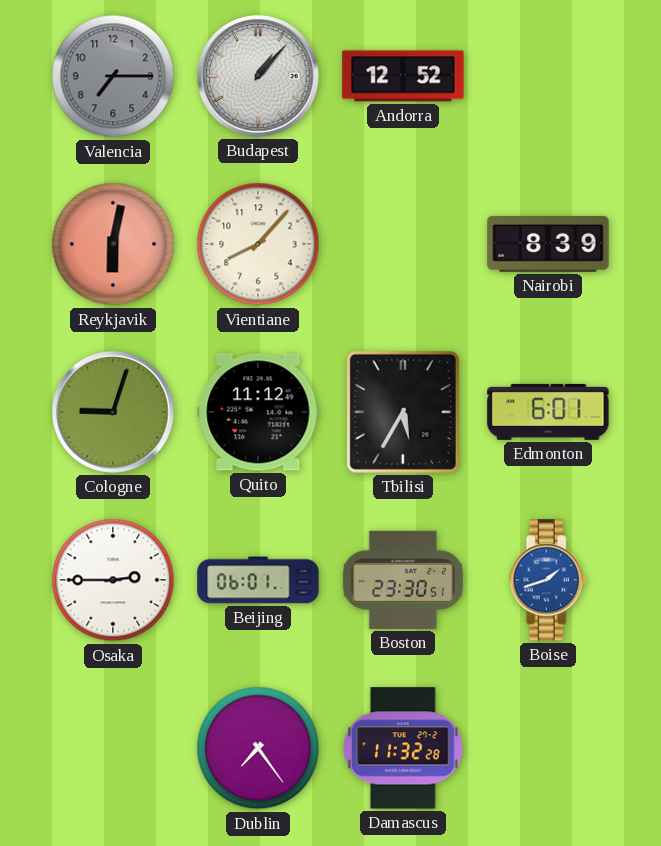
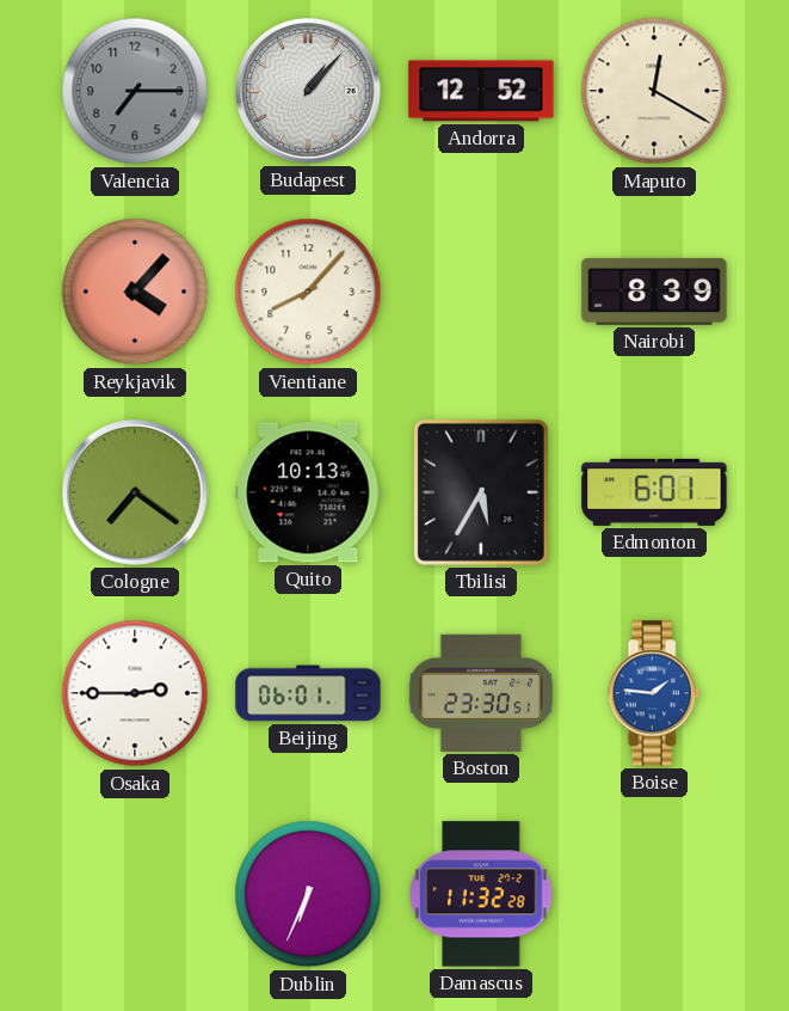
Maputo: none -> 12:20 (654, 91)
Reykjavik: 6:02 -> 4:07 (135, 292)
Cologne: 9:03 -> 7:21 (136, 494)
Quito: 11:12 -> 10:13 (308, 492)
Boise: 1:42 -> 1:46 (654, 693)
Dublin: 7:24 -> 6:34 (308, 894)
